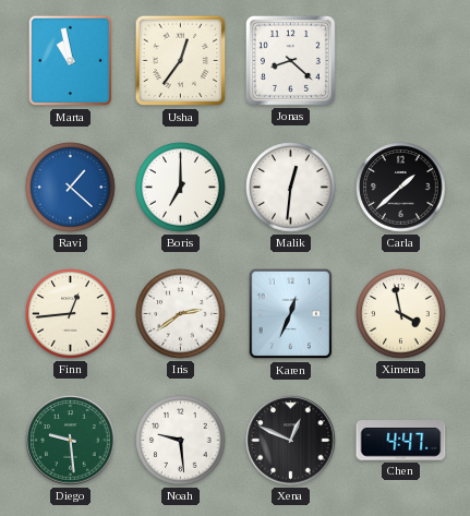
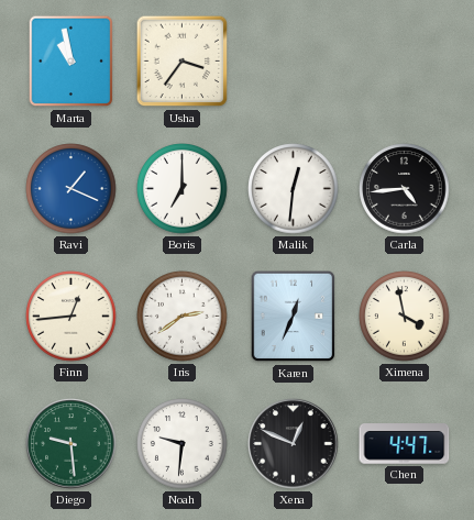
Usha: 12:36 -> 3:36 (183, 62)
Jonas: 8:22 -> none (290, 60)
Ravi: 1:22 -> 1:19 (71, 189)
Carla: 1:38 -> 4:44 (405, 189)
Noah: 9:29 -> 9:31 (183, 444)
